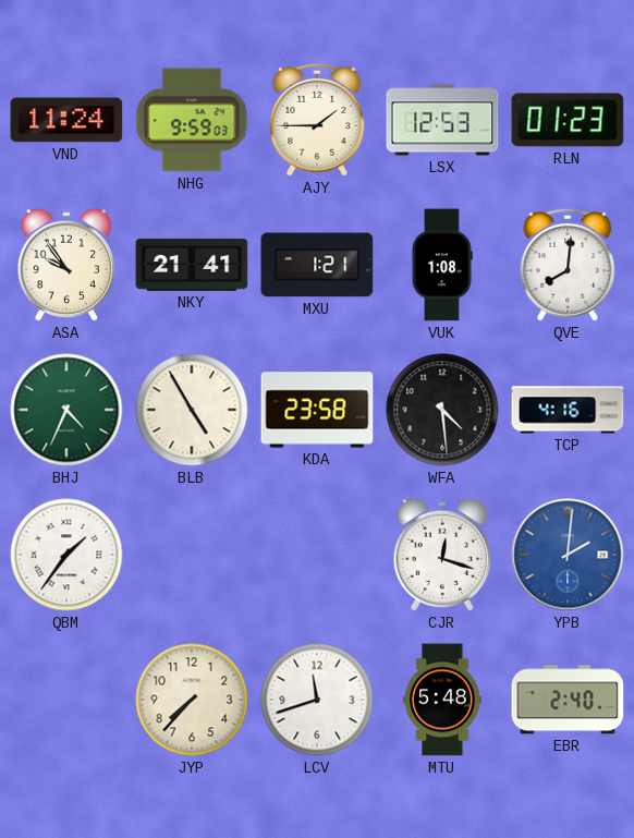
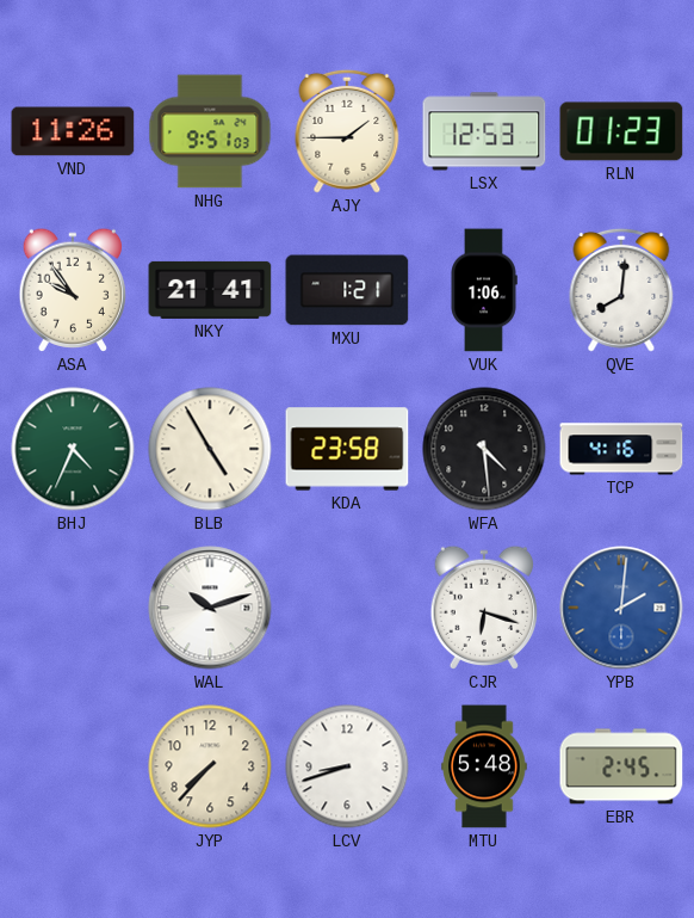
VND: 11:24 -> 11:26 (73, 131)
NHG: 9:59 -> 9:51 (210, 131)
VUK: 1:08 -> 1:06 (484, 290)
QBM: 1:36 -> none (66, 555)
WAL: none -> 10:12 (210, 608)
CJR: 12:18 -> 6:18 (483, 608)
LCV: 11:42 -> 8:42 (347, 766)
EBR: 2:40 -> 2:45 (621, 766)
